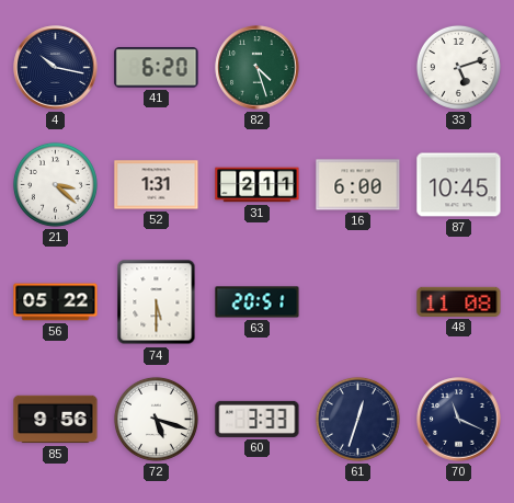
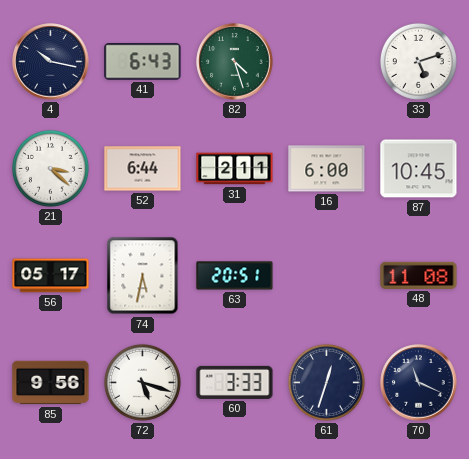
41: 6:20 -> 6:43 (143, 62)
52: 1:31 -> 6:44 (143, 169)
56: 05:22 -> 05:17 (51, 276)
74: 5:30 -> 5:32 (143, 276)
